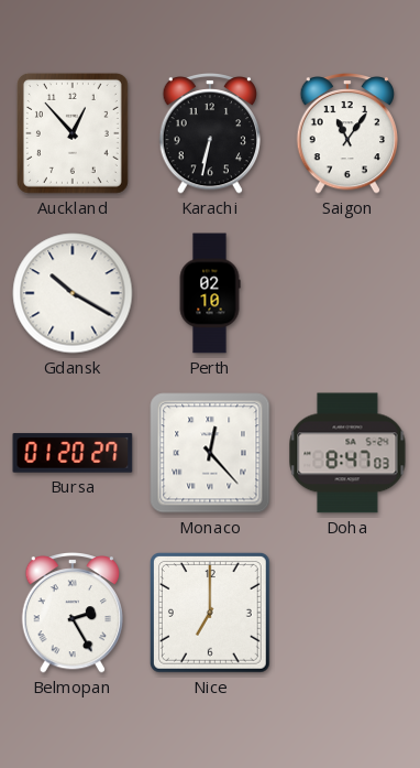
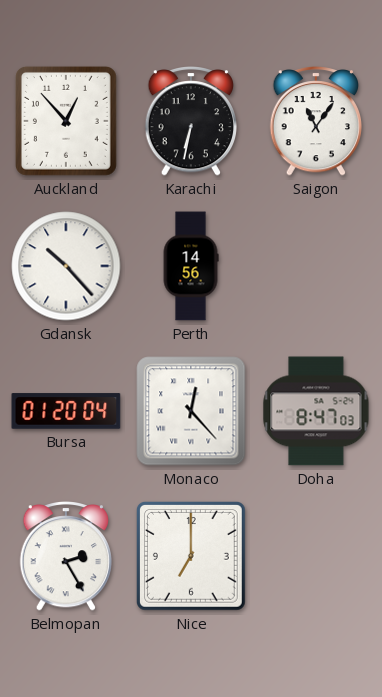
Gdansk: 10:20 -> 10:23 (66, 266)
Perth: 02:10 -> 14:56 (191, 266)
Bursa: 01:20:27 -> 01:20:04 (66, 411)
